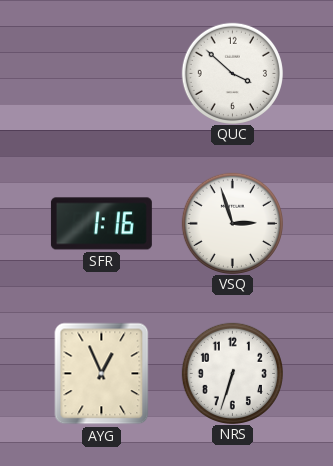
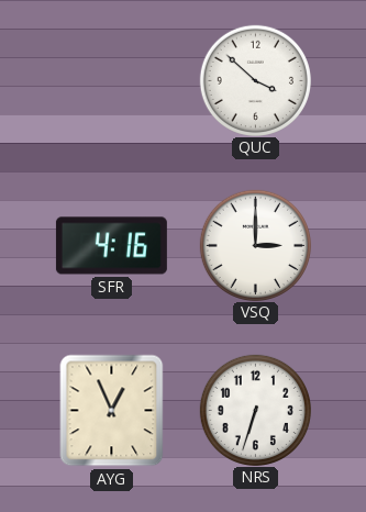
SFR: 1:16 -> 4:16 (111, 246)
VSQ: 2:57 -> 3:00 (255, 245)
